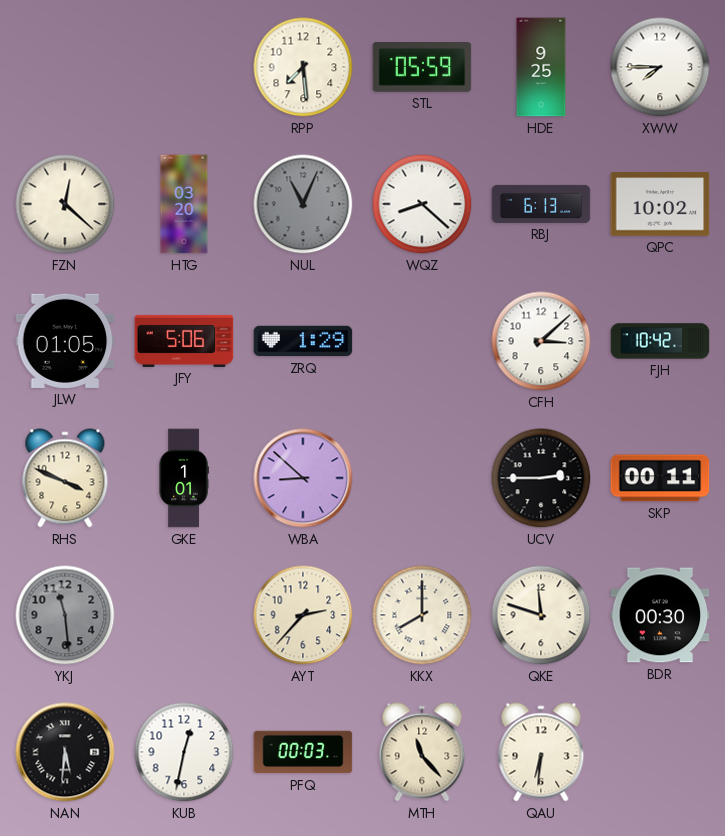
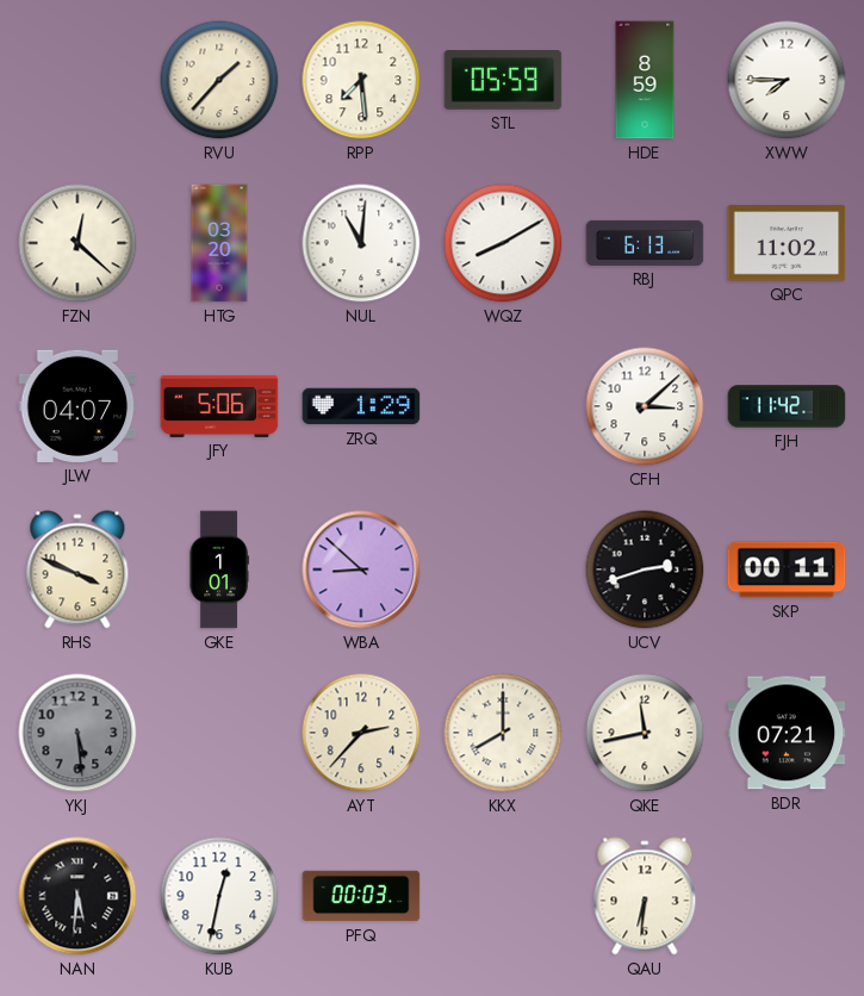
RVU: none -> 1:37 (219, 80)
HDE: 9:25 -> 8:59 (645, 80)
NUL: 11:04 -> 11:01 (361, 243)
NUL dial: grey -> white (361, 243)
WQZ: 8:22 -> 8:10 (503, 243)
QPC: 10:02 -> 11:02 (787, 243)
JLW: 01:05 -> 04:07 (77, 406)
FJH: 10:42 -> 11:42 (787, 406)
UCV: 2:45 -> 2:42 (645, 569)
YKJ: 11:29 -> 5:29 (77, 733)
QKE: 11:48 -> 11:43 (645, 733)
BDR: 00:30 -> 07:21 (787, 733)
MTH: 11:23 -> none (422, 752)
